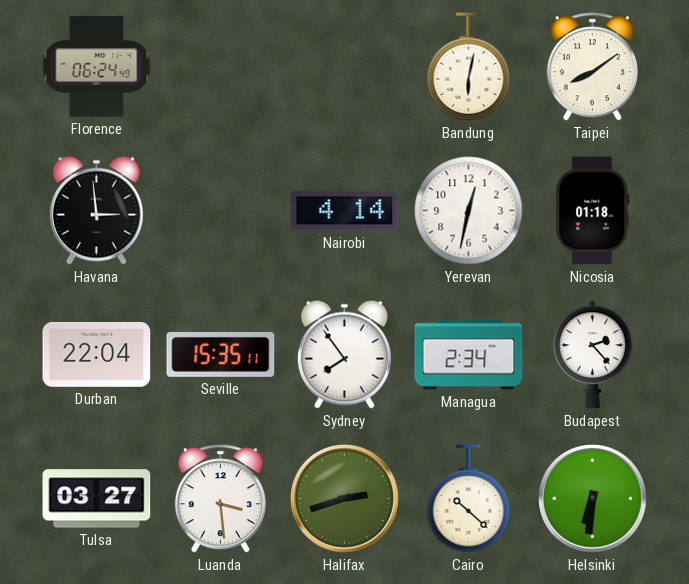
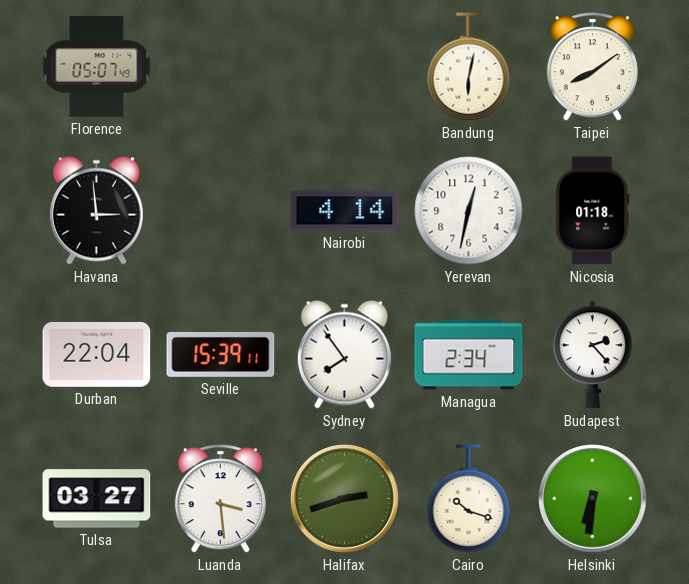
Florence: 06:24 -> 05:07 (97, 67)
Seville: 15:35 -> 15:39 (221, 354)
Cairo: 10:22 -> 10:18 (469, 499)
